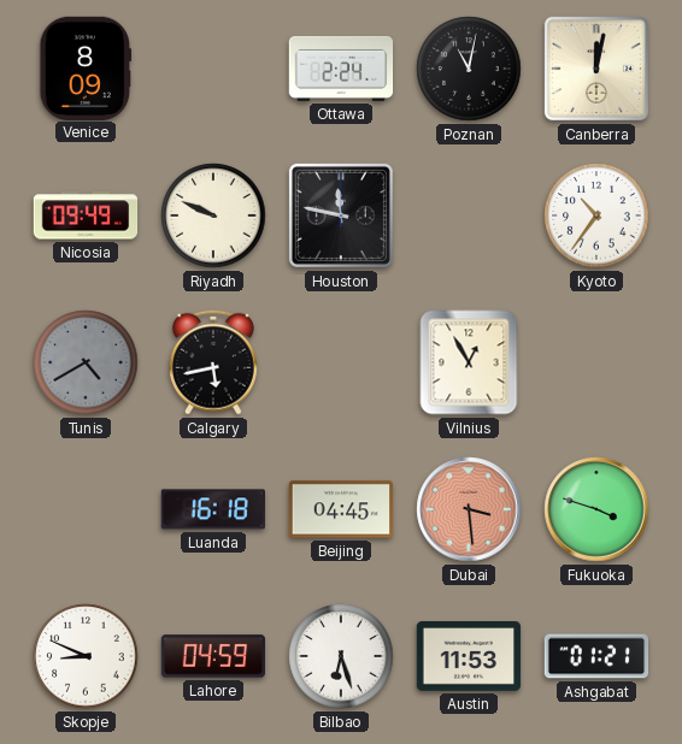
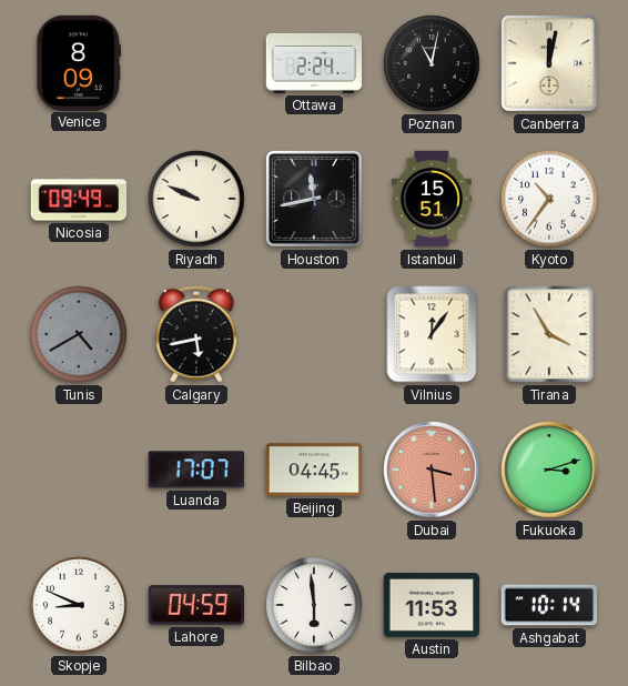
Houston: 11:47 -> 11:43 (314, 199)
Istanbul: none -> 15:51 (432, 199)
Vilnius: 12:55 -> 12:06 (432, 334)
Tirana: none -> 3:55 (549, 334)
Luanda: 16:18 -> 17:07 (195, 470)
Fukuoka: 3:48 -> 3:12 (549, 470)
Bilbao: 6:27 -> 5:59 (314, 605)
Ashgabat: 01:21 -> 10:14 (549, 605)
